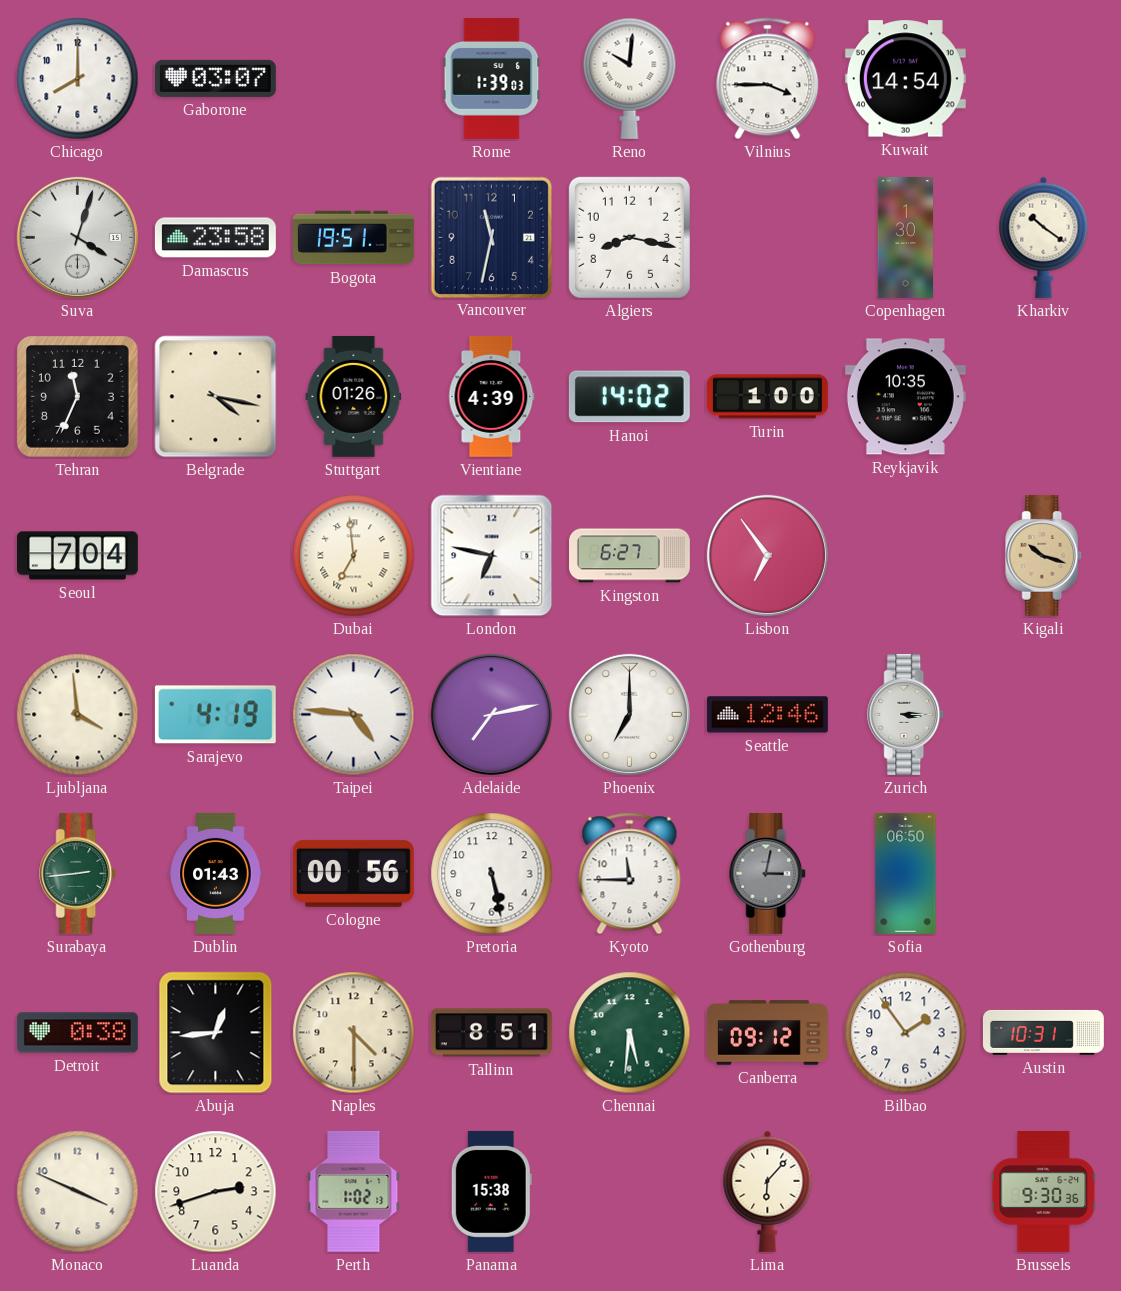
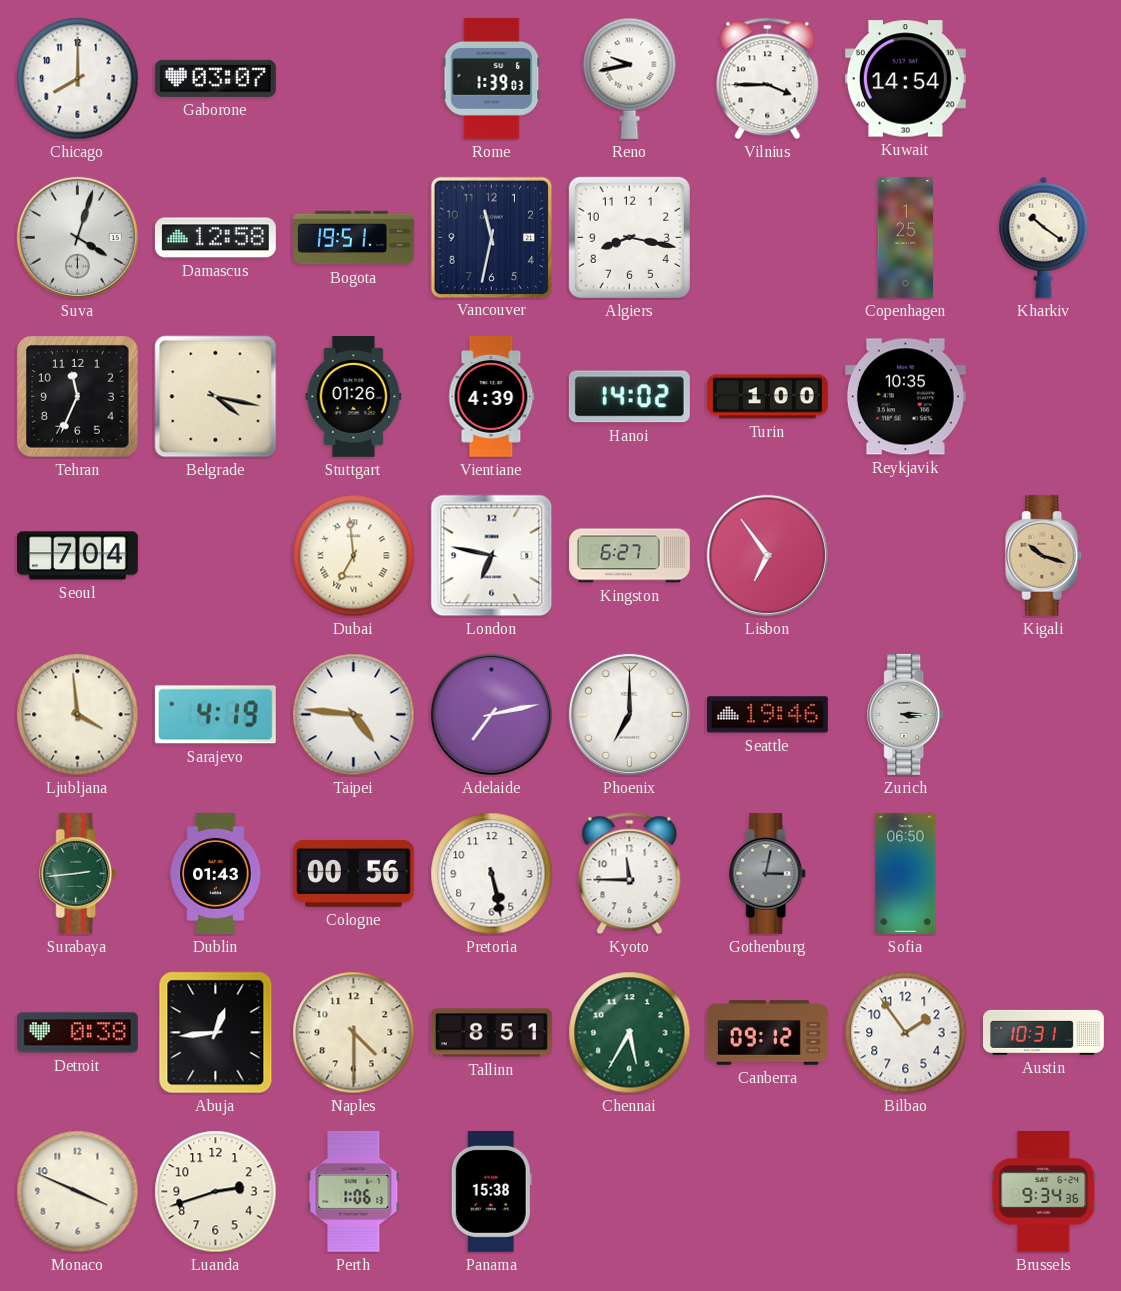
Reno: 10:01 -> 9:43 (630, 78)
Damascus: 23:58 -> 12:58 (215, 238)
Copenhagen: 1:30 -> 1:25 (905, 238)
Seattle: 12:46 -> 19:46 (767, 715)
Chennai: 5:31 -> 5:35 (630, 1033)
Perth: 1:02 -> 1:06 (354, 1191)
Lima: 6:07 -> none (768, 1191)
Brussels: 9:30 -> 9:34 (1044, 1191)
